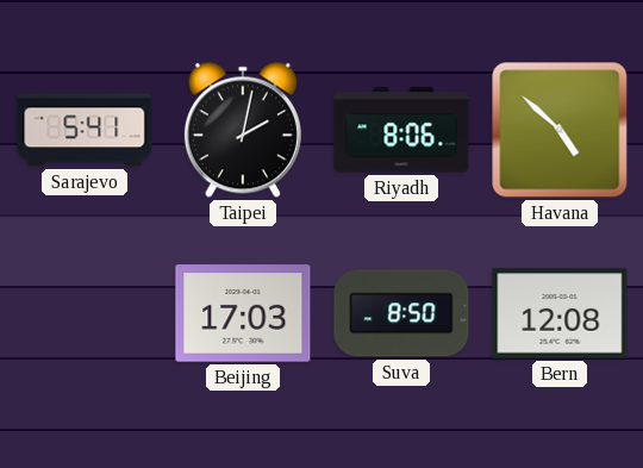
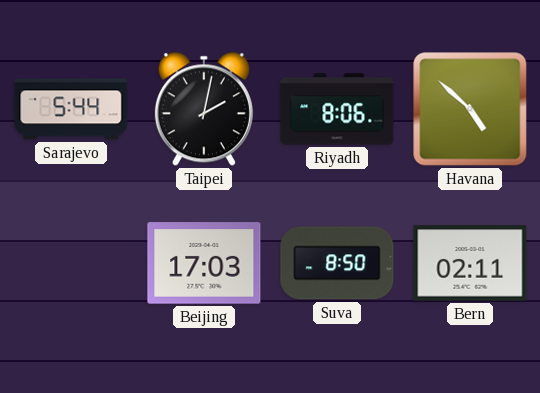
Sarajevo: 5:41 -> 5:44 (71, 109)
Bern: 12:08 -> 02:11 (470, 263)
